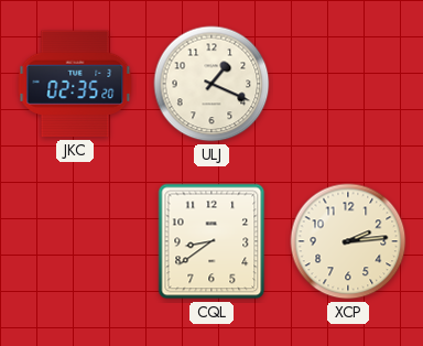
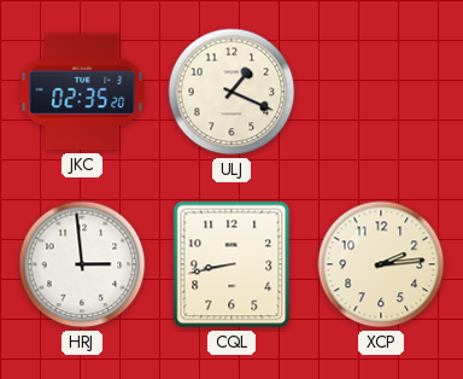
HRJ: none -> 2:59 (82, 264)
CQL: 8:39 -> 8:43 (231, 264)
